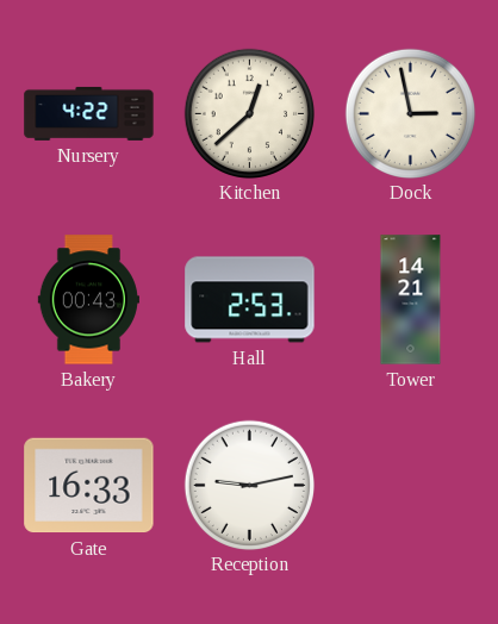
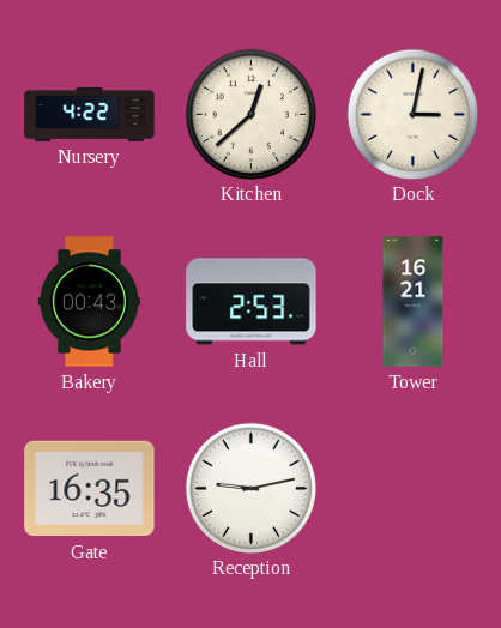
Dock: 2:58 -> 3:02 (412, 114)
Tower: 14:21 -> 16:21 (414, 302)
Gate: 16:33 -> 16:35 (90, 489)
